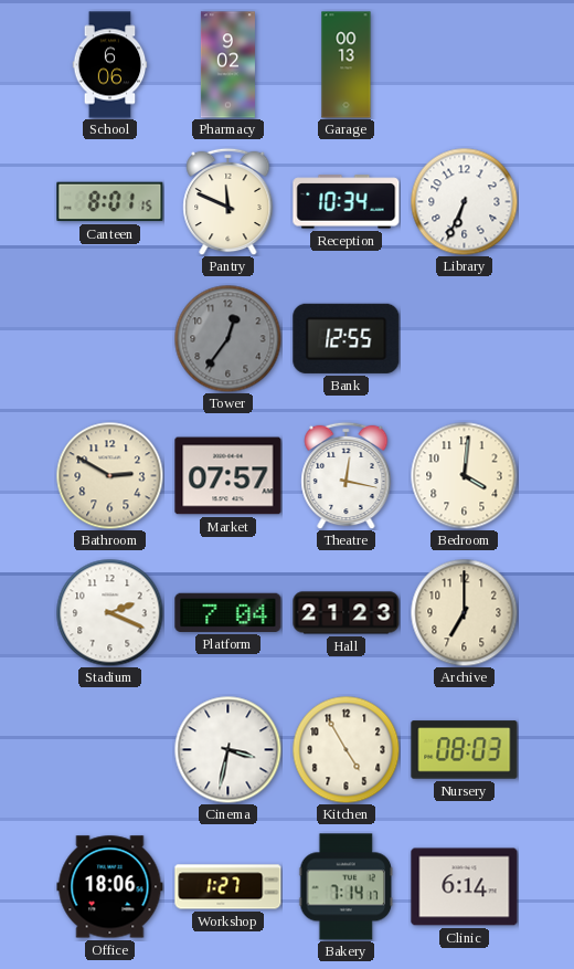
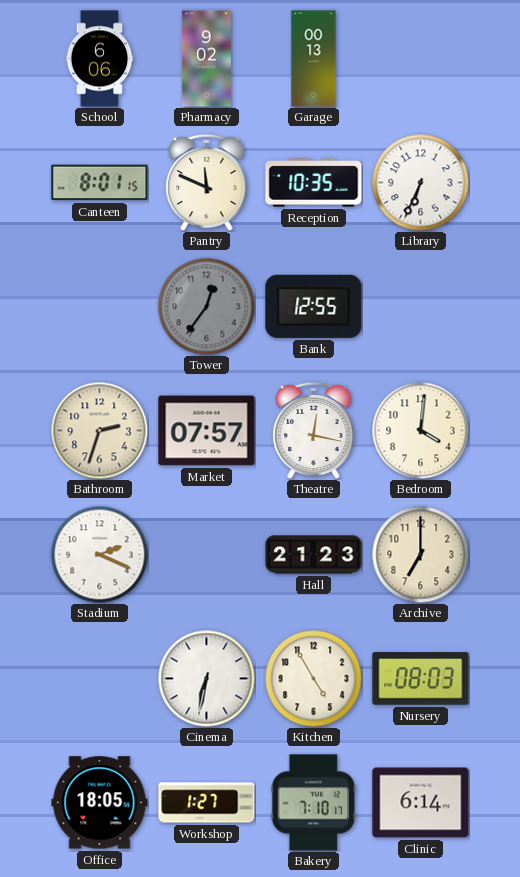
Reception: 10:34 -> 10:35 (314, 183)
Bathroom: 2:50 -> 2:33 (99, 430)
Platform: 7:04 -> none (228, 612)
Cinema: 3:32 -> 6:32 (206, 678)
Office: 18:06 -> 18:05 (100, 803)
Bakery: 7:14 -> 7:10 (314, 803)
